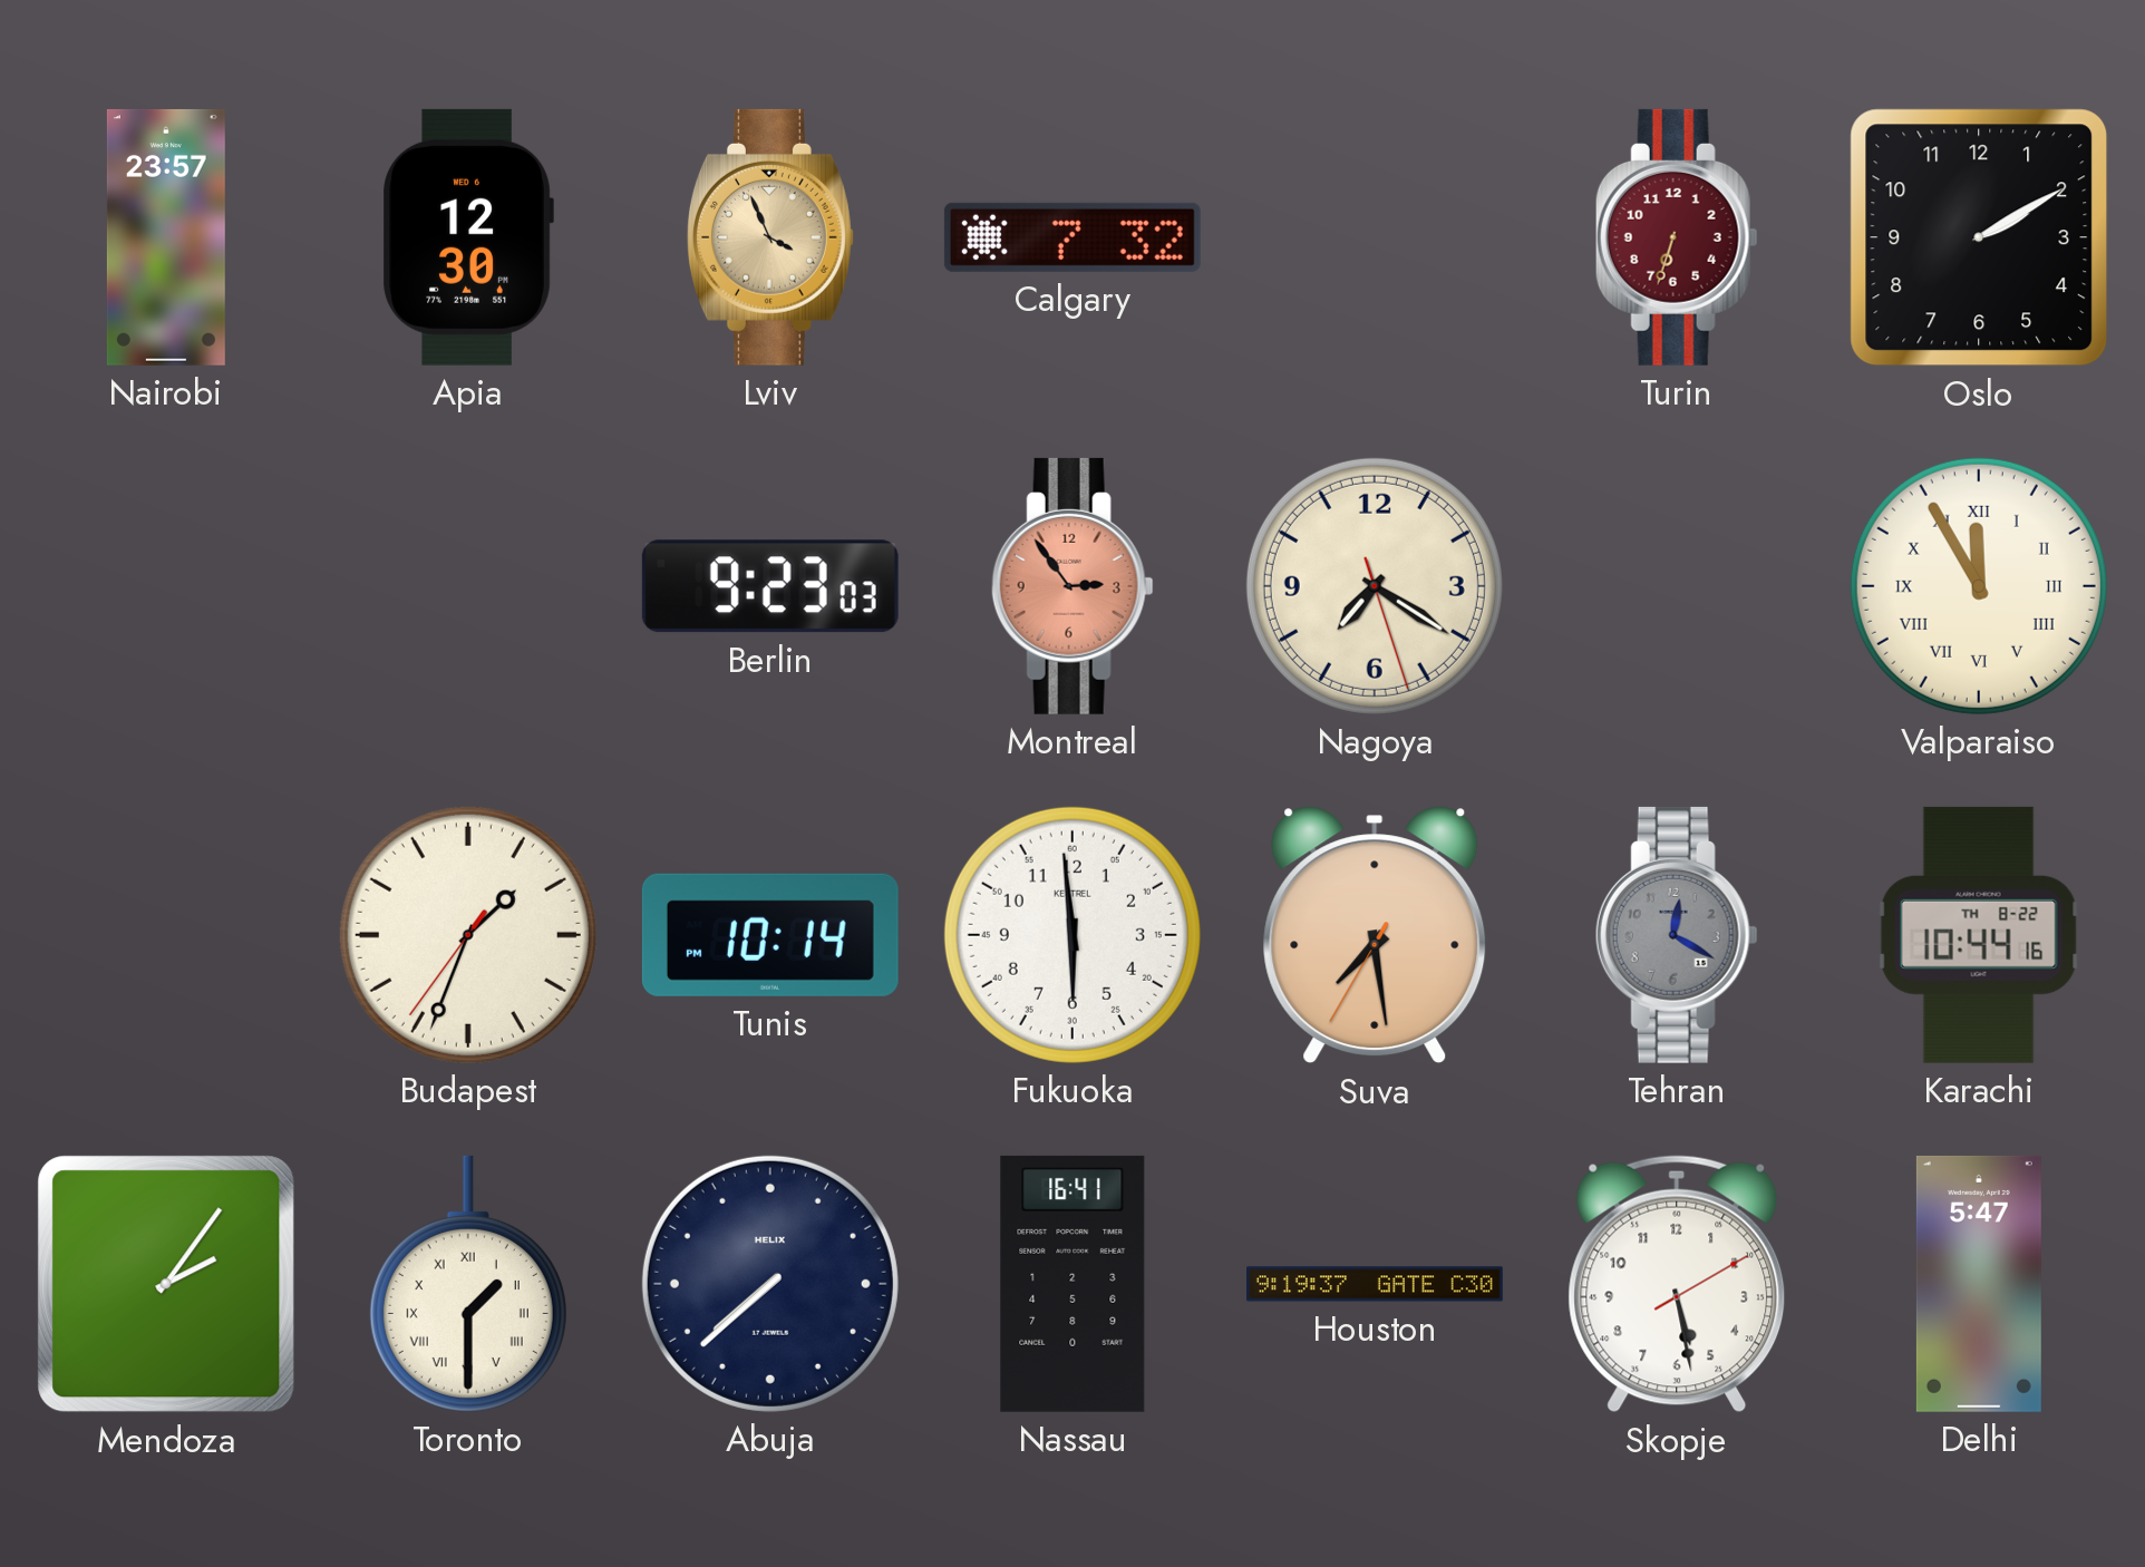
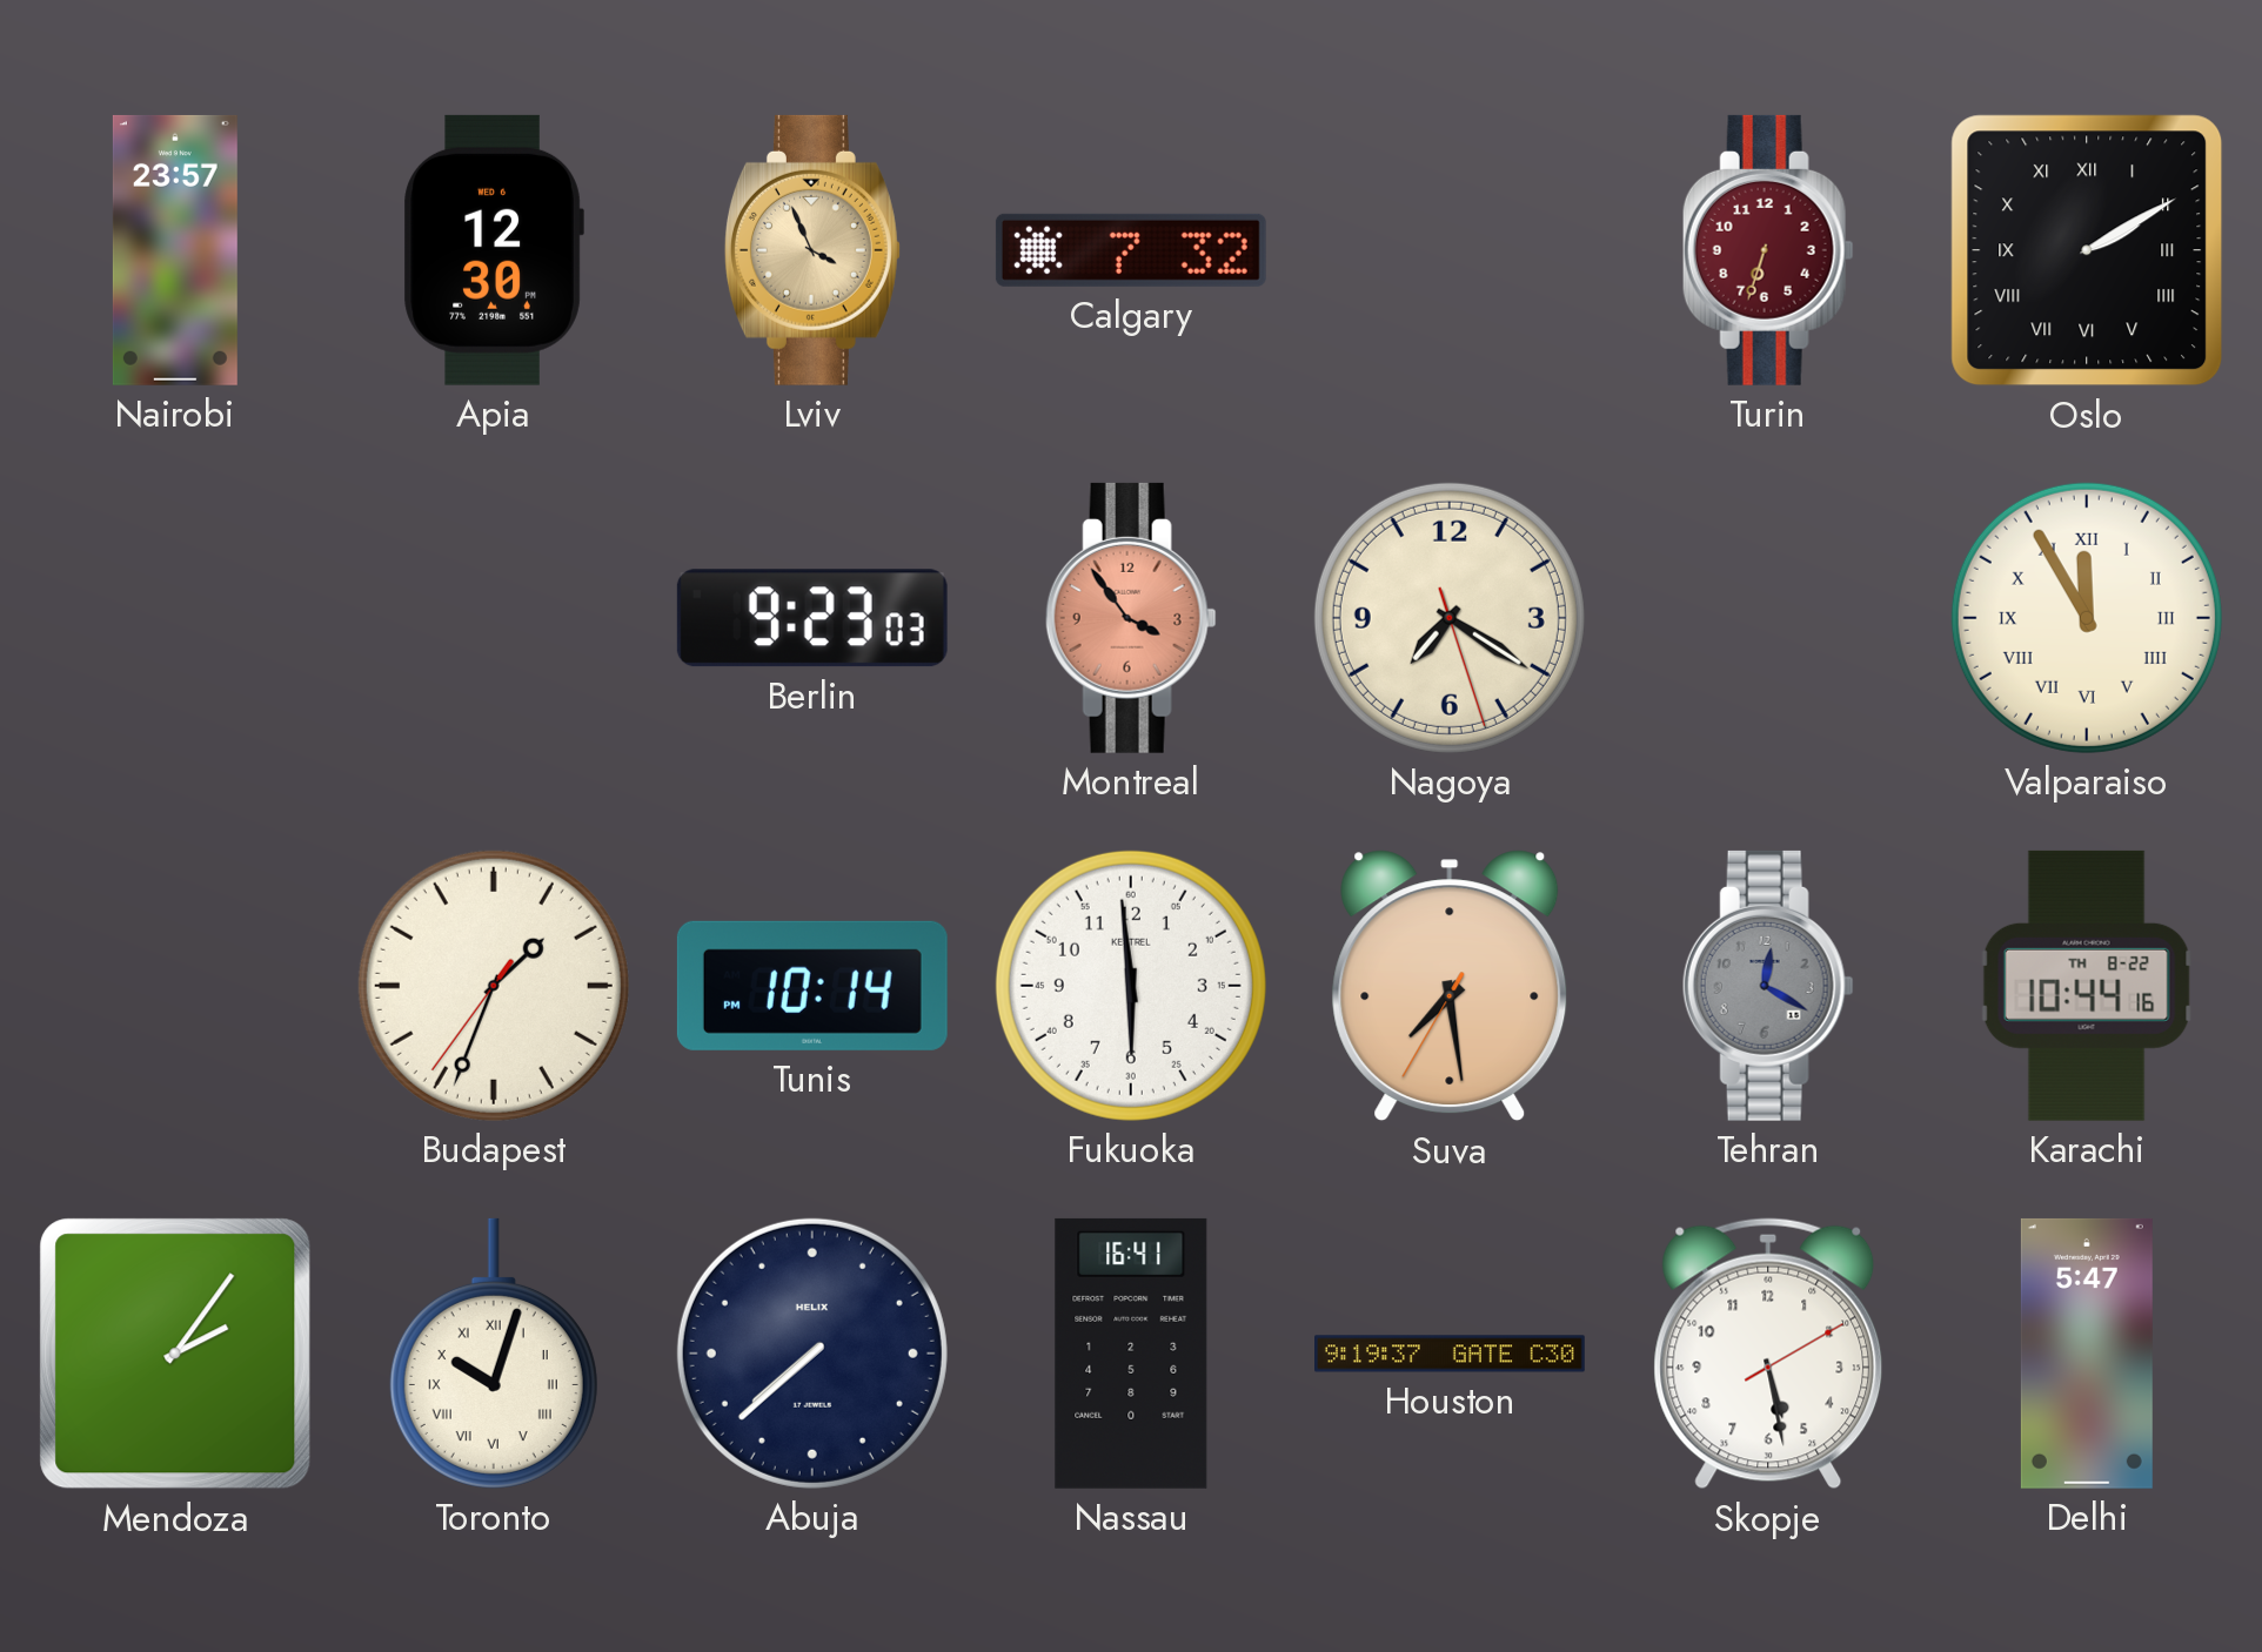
Oslo numerals: Arabic -> Roman (2087, 250)
Montreal: 2:54 -> 3:54 (1131, 618)
Toronto: 1:30 -> 10:03 (494, 1354)
